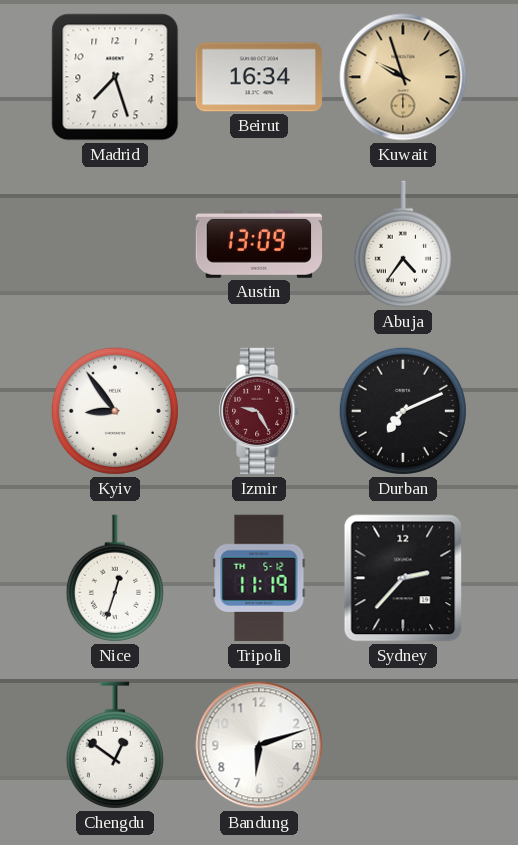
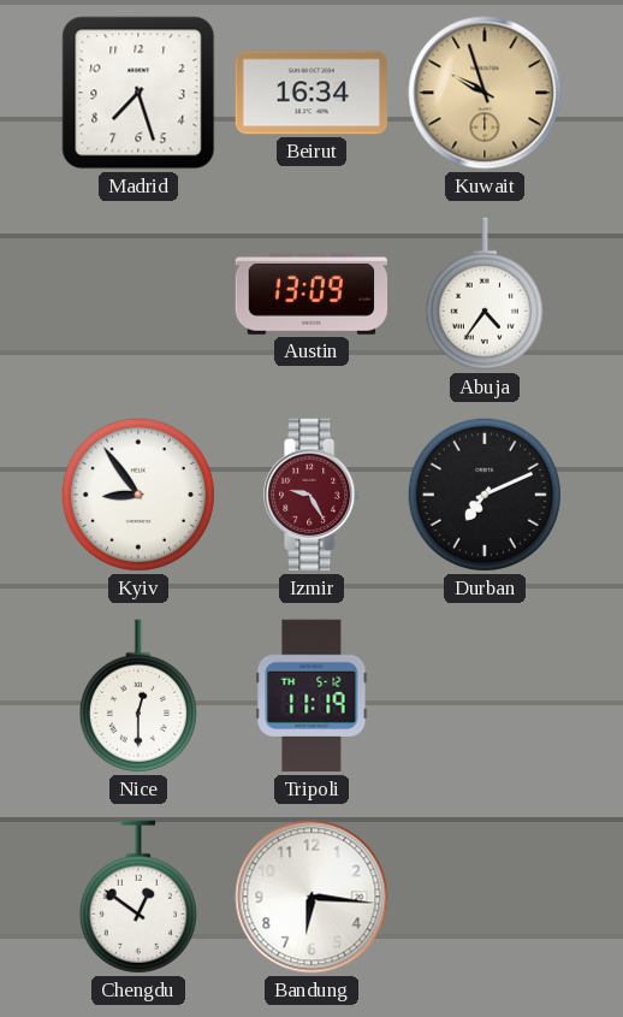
Nice: 12:33 -> 12:30 (138, 696)
Sydney: 2:37 -> none (403, 578)
Bandung: 6:12 -> 6:16 (311, 897)
